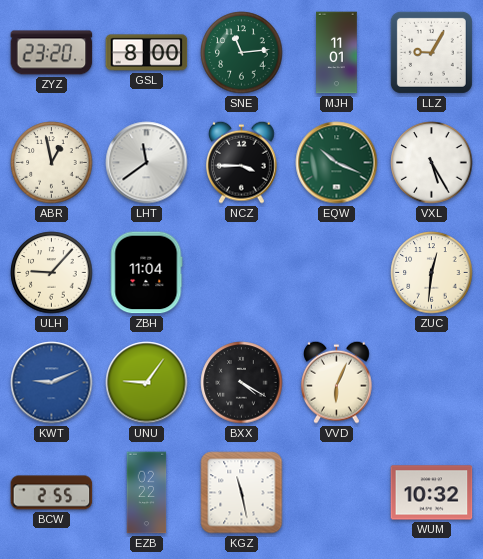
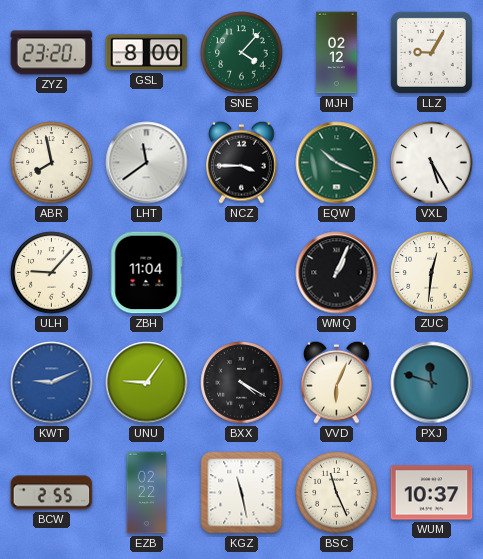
SNE: 11:14 -> 4:07 (242, 53)
MJH: 11:01 -> 02:12 (337, 53)
ABR: 12:58 -> 7:58 (52, 163)
WMQ: none -> 1:04 (337, 273)
PXJ: none -> 11:48 (432, 383)
BSC: none -> 11:26 (337, 493)
WUM: 10:32 -> 10:37 (432, 493)
